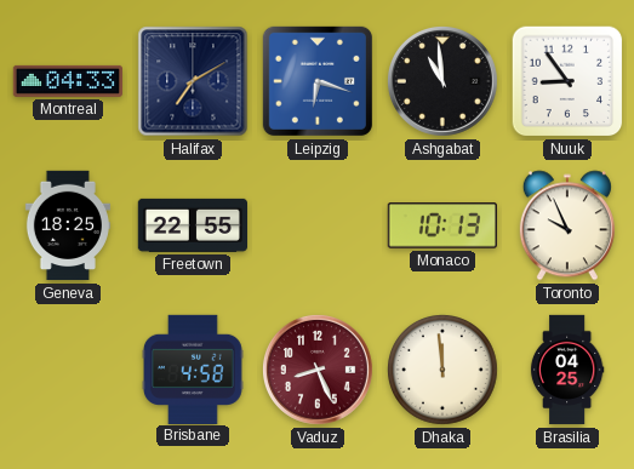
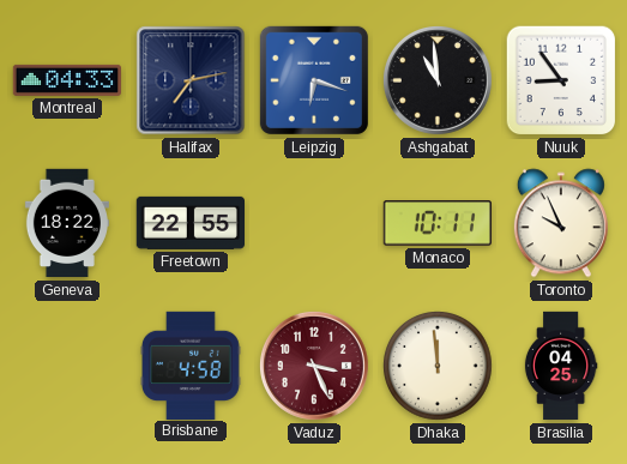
Halifax: 7:10 -> 7:13 (191, 80)
Geneva: 18:25 -> 18:22 (67, 223)
Monaco: 10:13 -> 10:11 (438, 223)
Vaduz: 8:26 -> 3:26 (314, 366)
